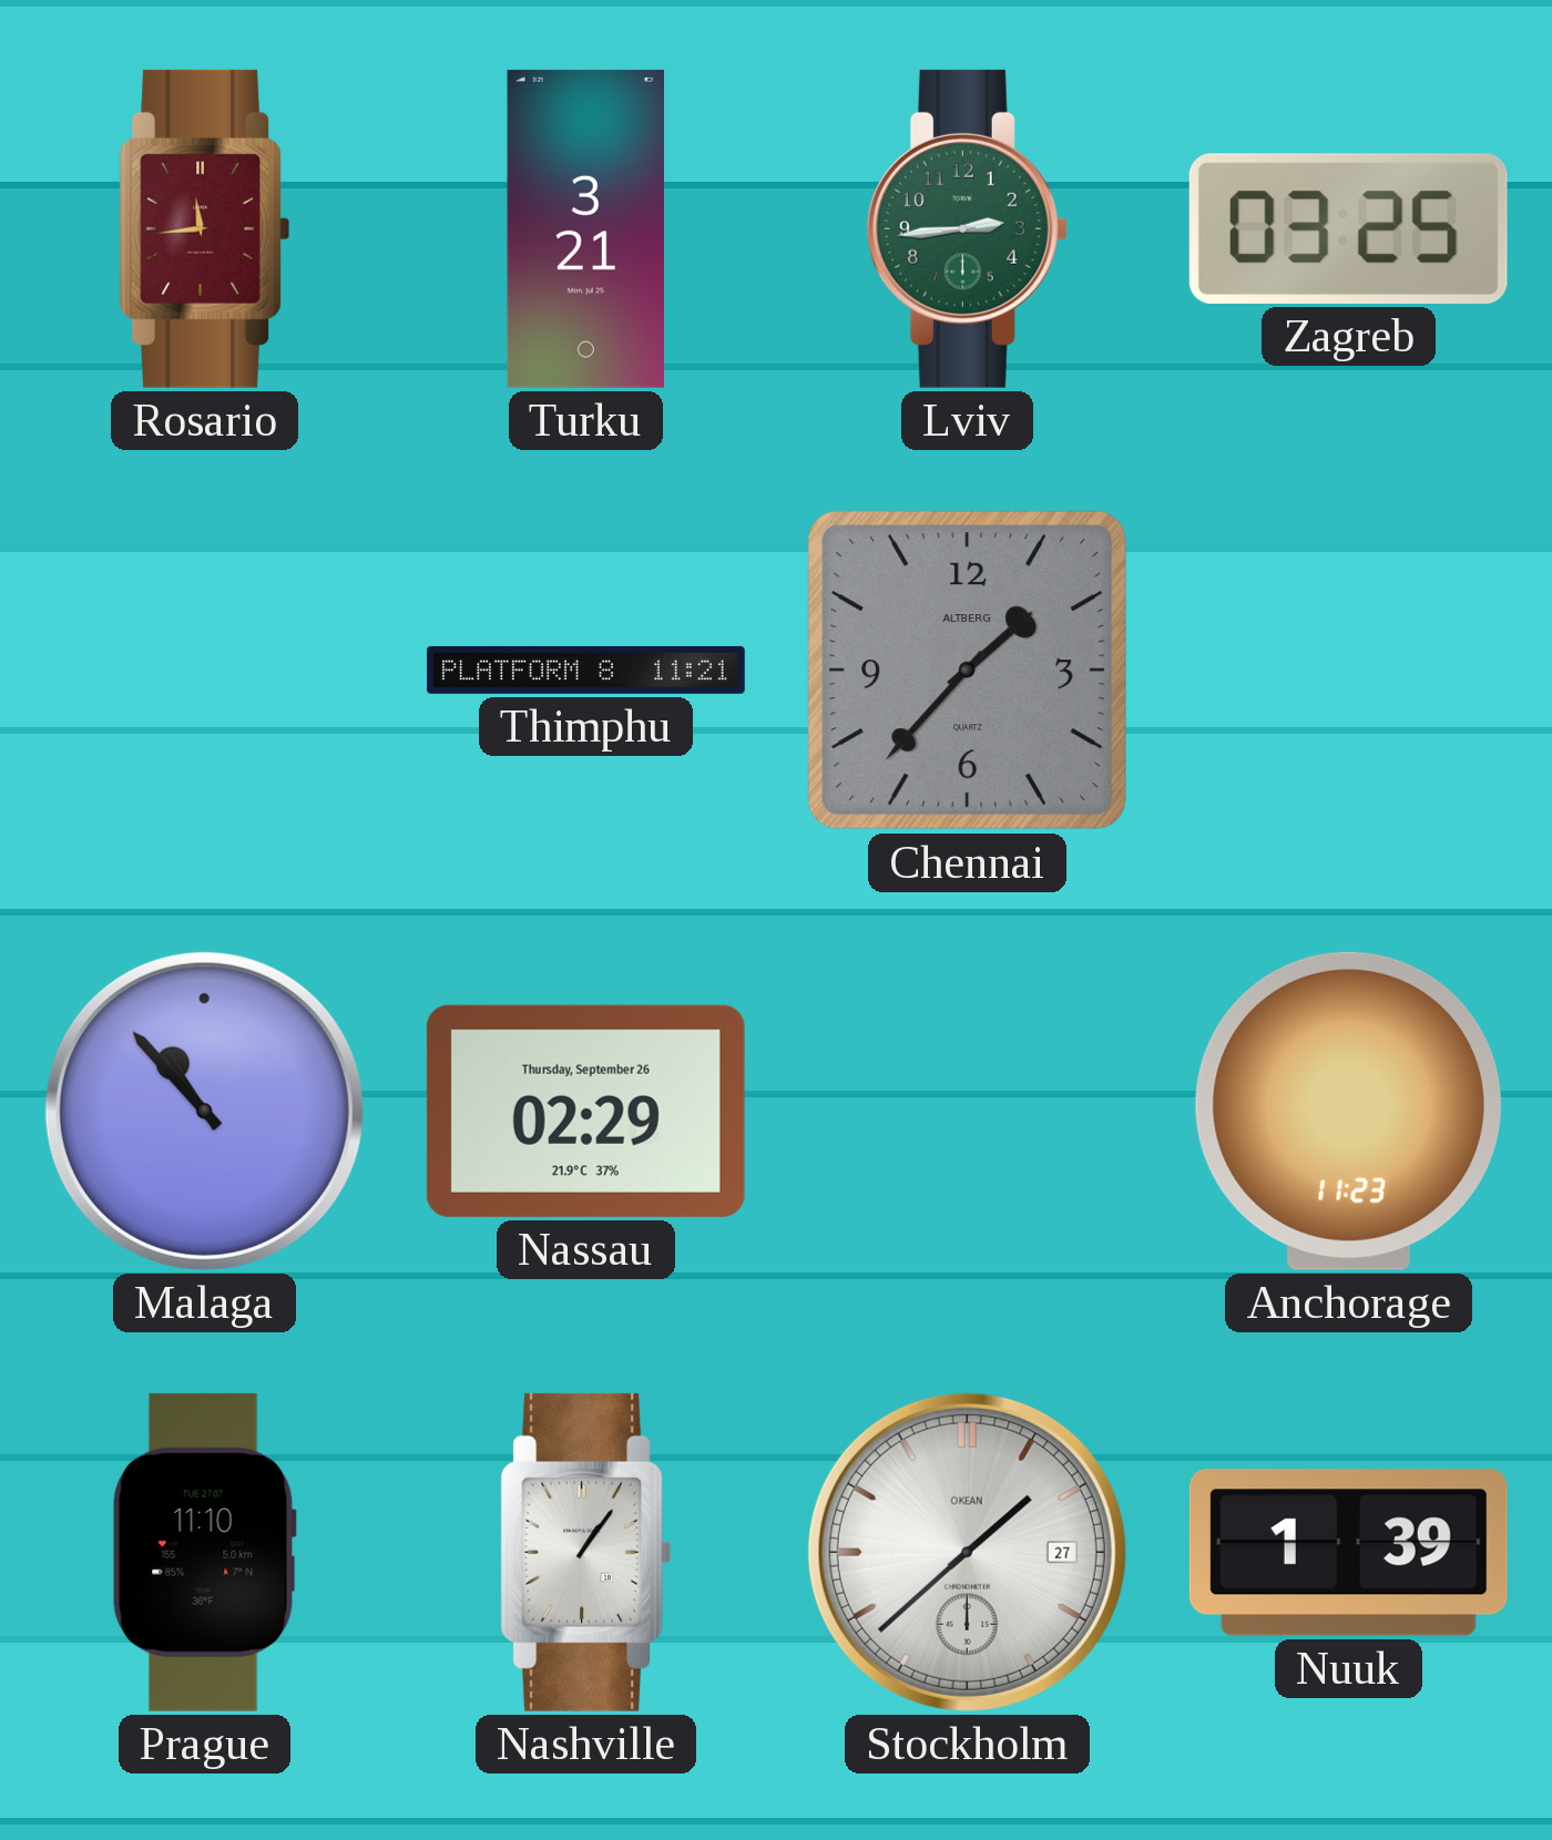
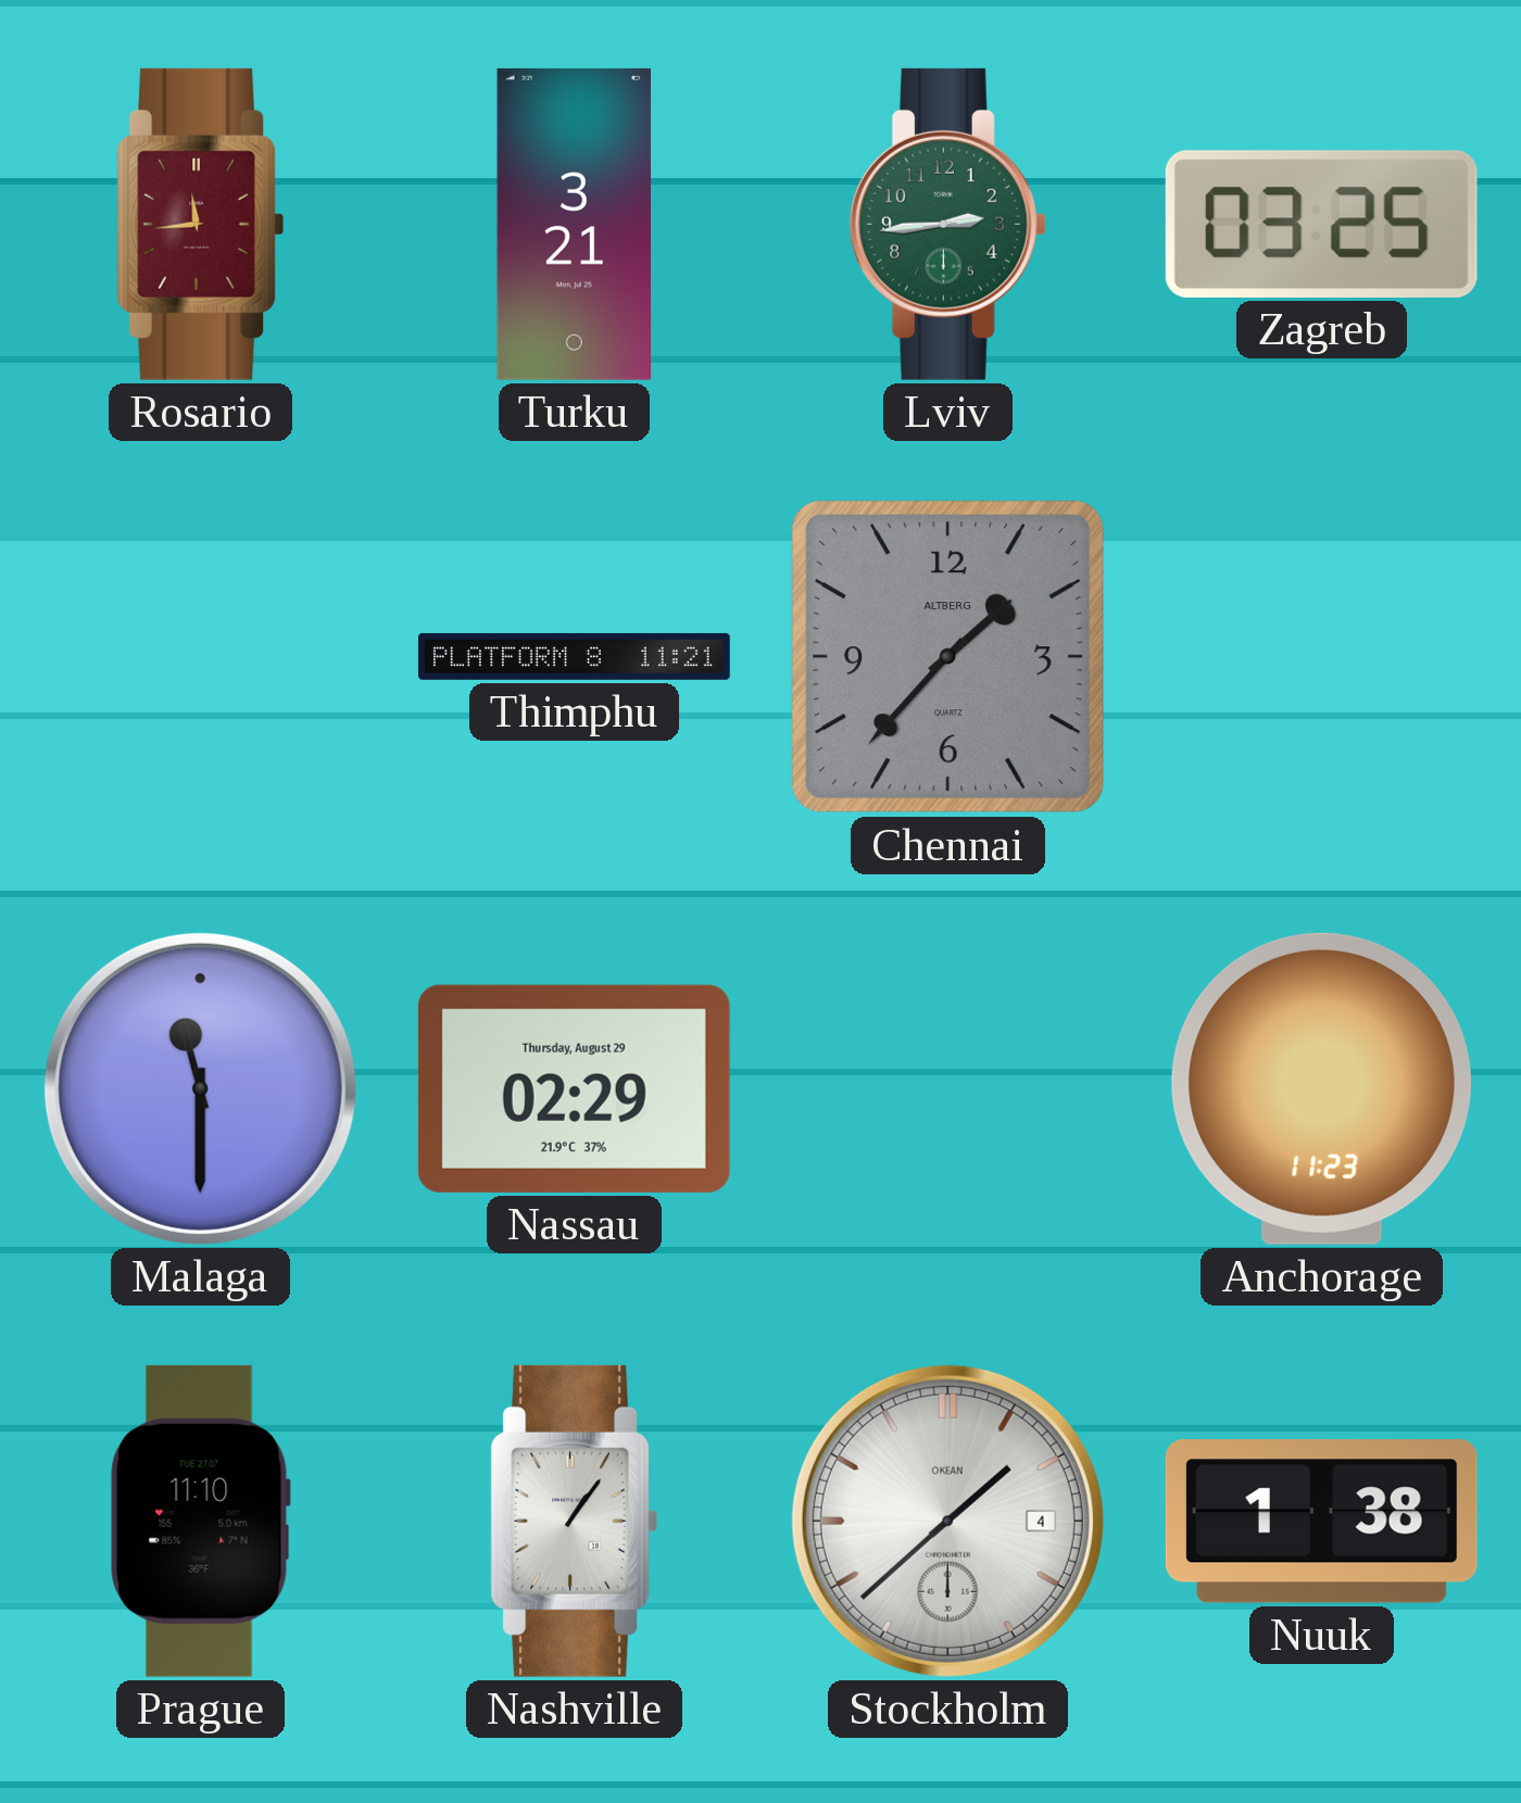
Malaga: 10:53 -> 11:30 (200, 1088)
Nassau date: Thursday, September 26 -> Thursday, August 29 (574, 1088)
Stockholm date: 27 -> 4 (947, 1521)
Nuuk: 1:39 -> 1:38 (1321, 1522)
